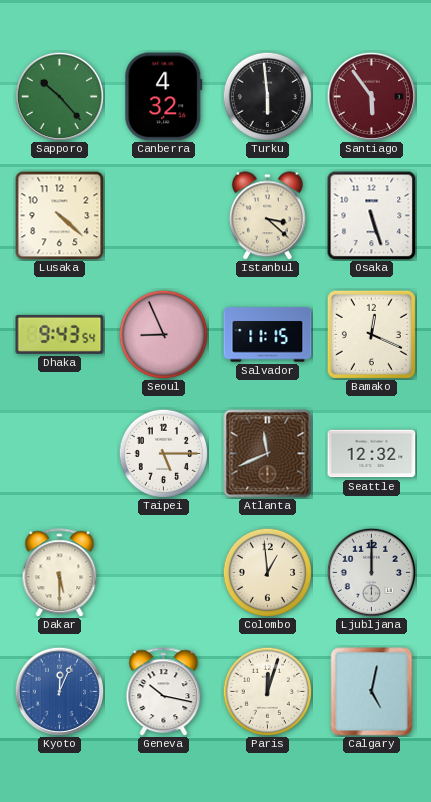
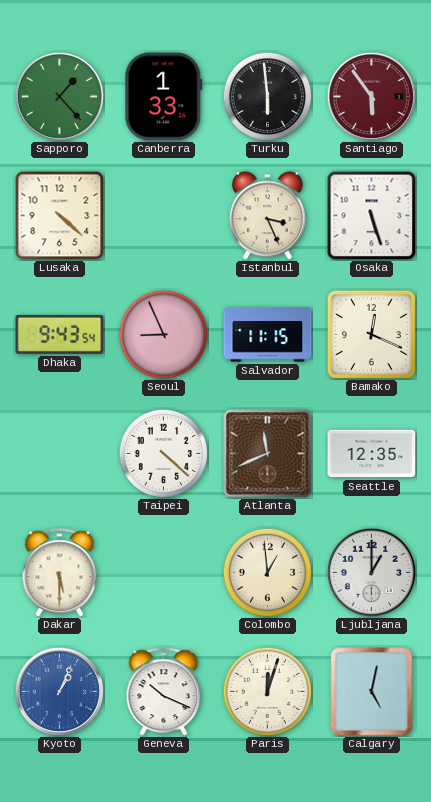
Sapporo: 10:23 -> 1:23 (59, 96)
Canberra: 4:32 -> 1:33 (164, 97)
Istanbul: 3:22 -> 3:26 (267, 216)
Taipei: 5:15 -> 4:22 (163, 453)
Seattle: 12:32 -> 12:35 (372, 454)
Ljubljana: 12:00 -> 1:00 (371, 572)
Kyoto: 12:04 -> 1:04 (59, 691)
Geneva: 10:17 -> 10:19 (164, 692)
